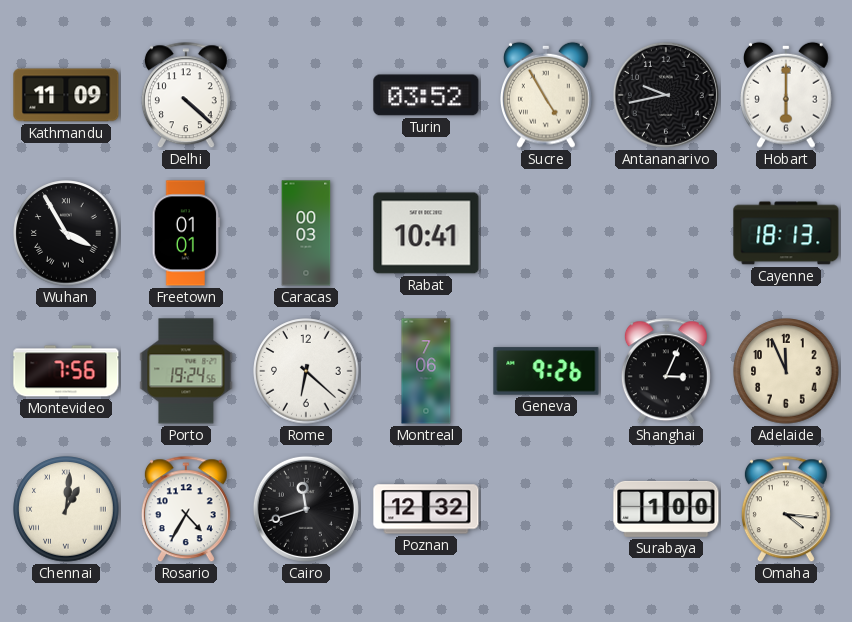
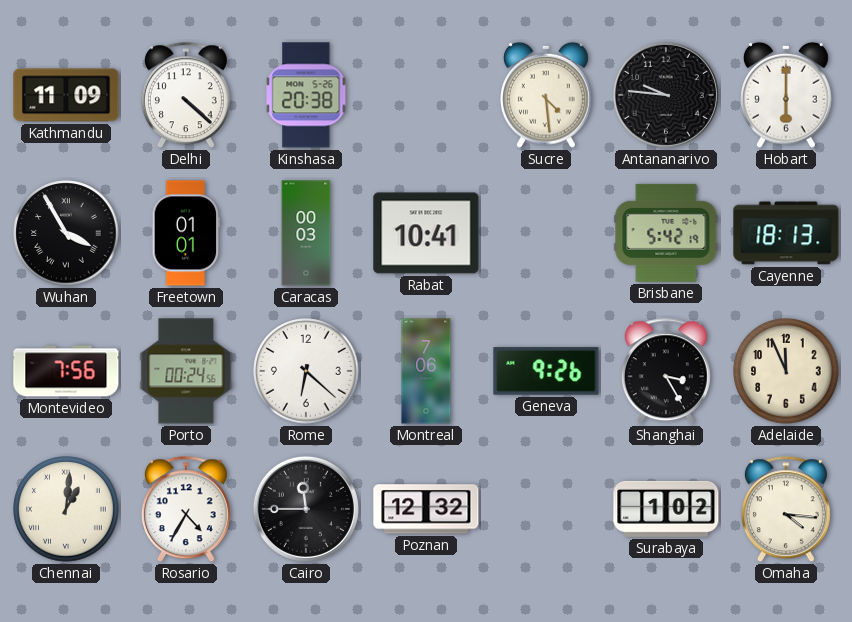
Kinshasa: none -> 20:38 (306, 95)
Turin: 03:52 -> none (426, 95)
Sucre: 4:55 -> 4:29 (547, 95)
Antananarivo: 9:43 -> 9:46 (666, 95)
Brisbane: none -> 5:42 (666, 233)
Porto: 19:24 -> 00:24 (186, 371)
Shanghai: 3:04 -> 3:25 (666, 372)
Cairo: 11:42 -> 11:45 (306, 509)
Surabaya: 1:00 -> 1:02 (666, 509)
